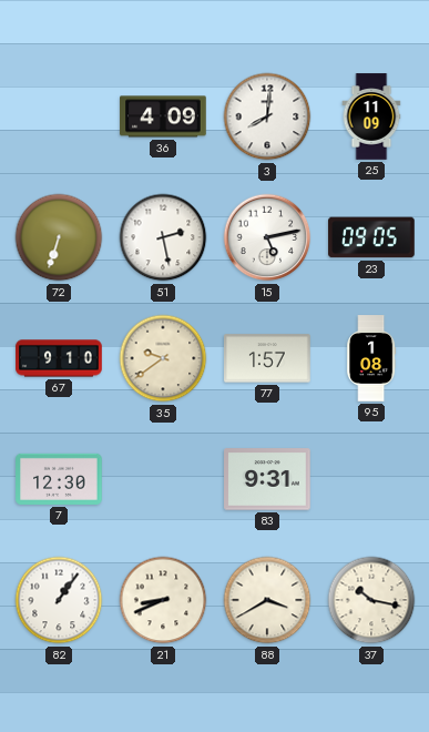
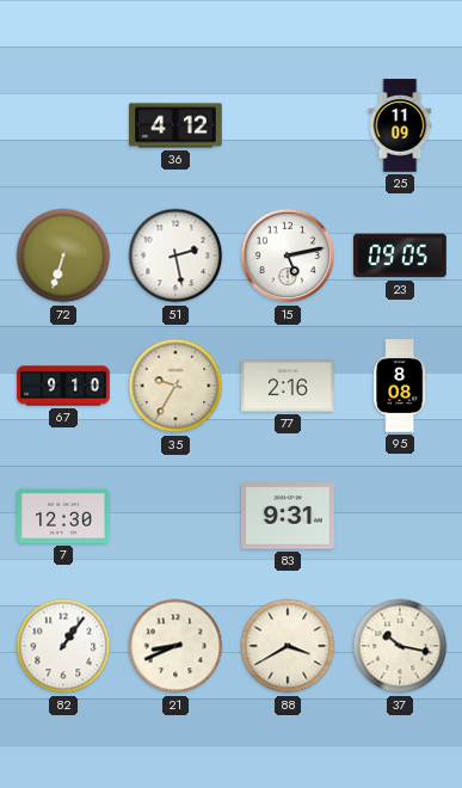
36: 4:09 -> 4:12 (175, 125)
3: 8:01 -> none (267, 116)
35: 9:39 -> 9:35 (175, 386)
77: 1:57 -> 2:16 (288, 386)
95: 1:08 -> 8:08 (400, 386)
